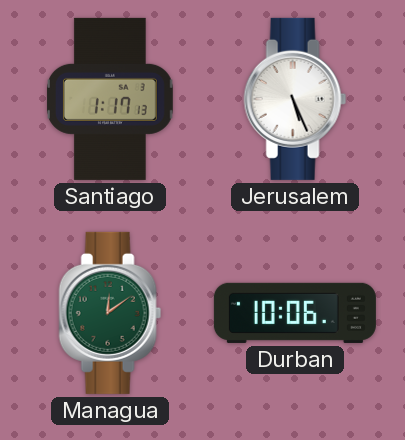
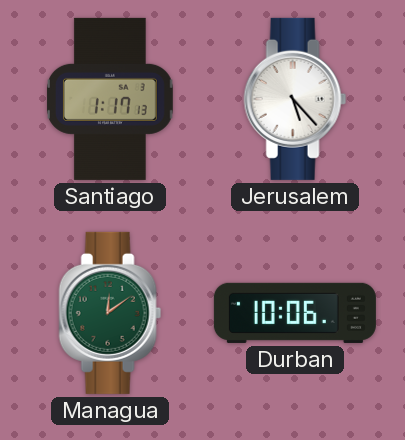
Jerusalem: 5:26 -> 5:23 (295, 99)
